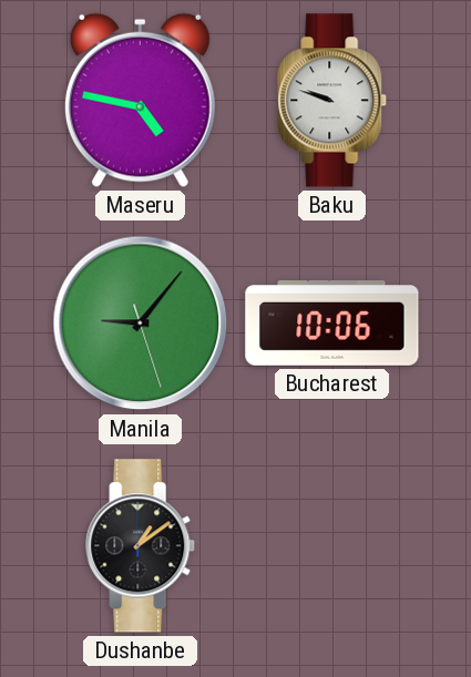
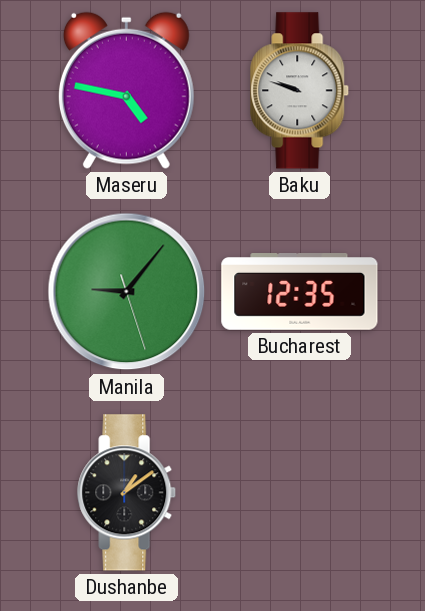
Bucharest: 10:06 -> 12:35 (300, 292)
